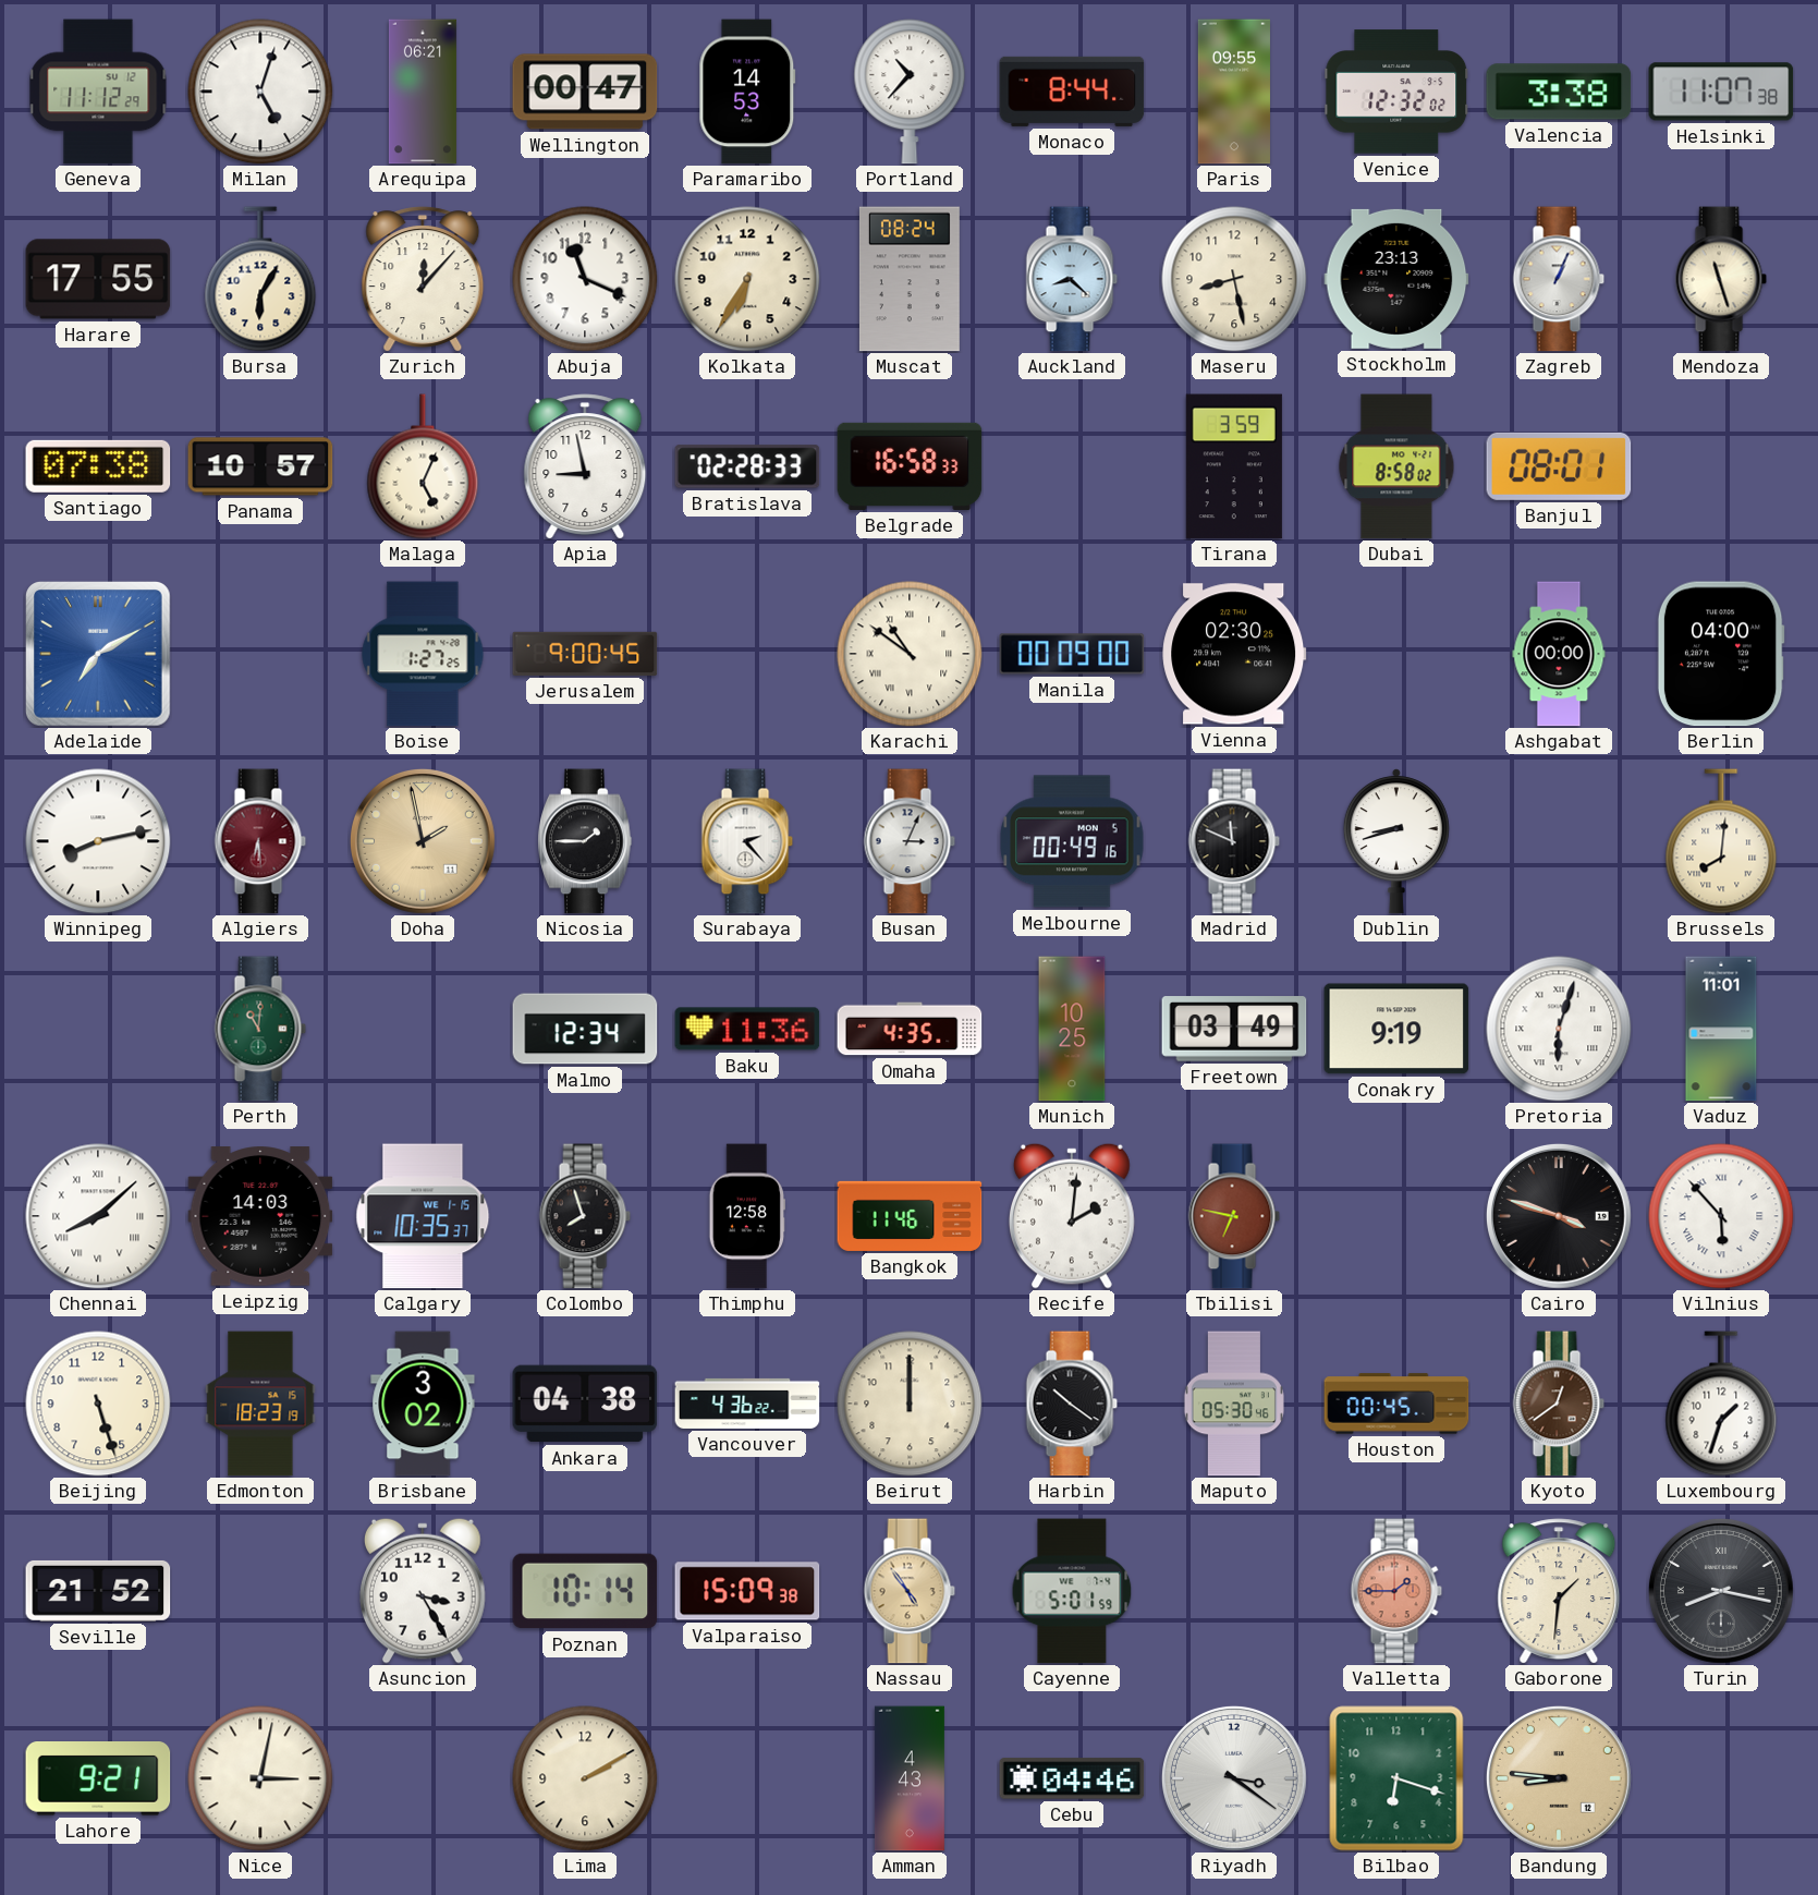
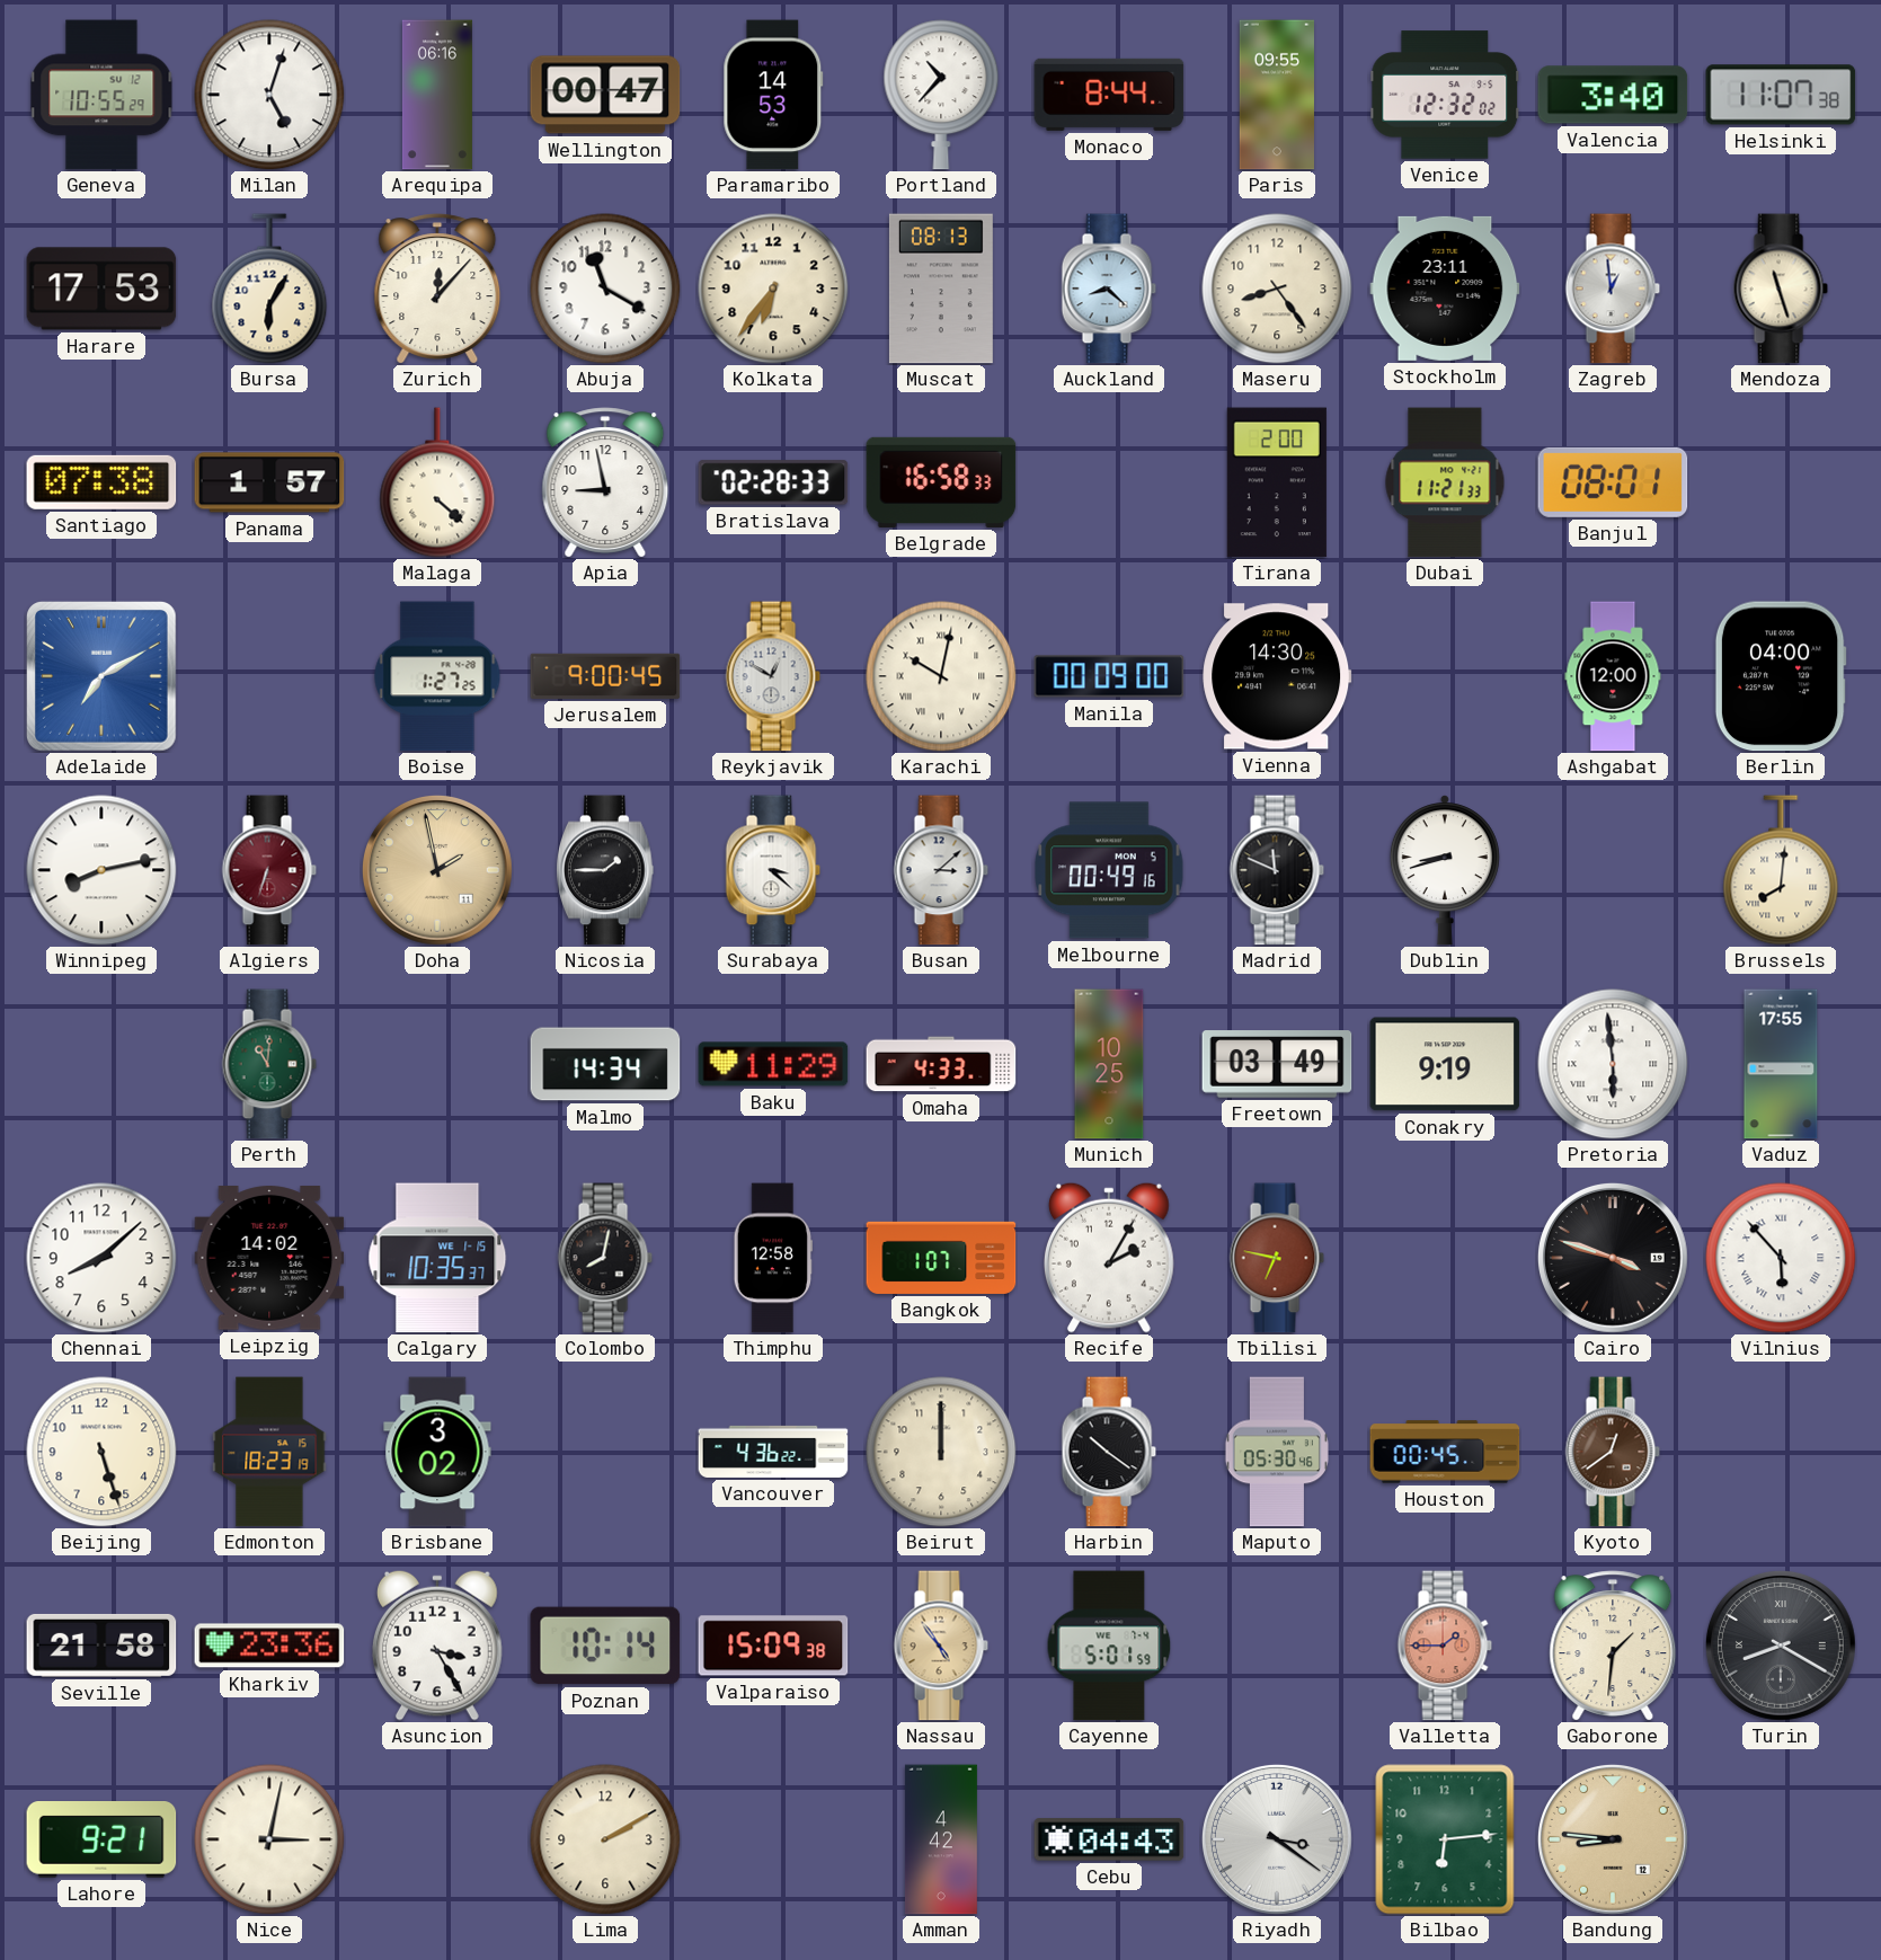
Geneva: 11:12 -> 10:55 (101, 95)
Arequipa: 06:21 -> 06:16 (437, 95)
Valencia: 3:38 -> 3:40 (1613, 95)
Harare: 17:55 -> 17:53 (101, 289)
Abuja: 11:19 -> 11:20 (605, 289)
Kolkata: 6:35 -> 6:36 (773, 289)
Muscat: 08:24 -> 08:13 (941, 289)
Maseru: 8:28 -> 8:24 (1277, 289)
Stockholm: 23:13 -> 23:11 (1445, 289)
Zagreb: 1:04 -> 12:59 (1613, 289)
Panama: 10:57 -> 1:57 (269, 482)
Malaga: 5:04 -> 4:22 (437, 482)
Tirana: 3:59 -> 2:00 (1277, 482)
Dubai: 8:58 -> 11:21 (1445, 482)
Reykjavik: none -> 12:50 (773, 676)
Karachi: 10:51 -> 10:02 (941, 676)
Vienna: 02:30 -> 14:30 (1277, 676)
Ashgabat: 00:00 -> 12:00 (1613, 676)
Algiers: 6:29 -> 6:33 (269, 870)
Surabaya: 2:23 -> 3:22 (773, 870)
Busan: 3:04 -> 3:08 (941, 870)
Malmo: 12:34 -> 14:34 (605, 1064)
Baku: 11:36 -> 11:29 (773, 1064)
Omaha: 4:35 -> 4:33 (941, 1064)
Pretoria: 6:03 -> 5:59 (1613, 1064)
Vaduz: 11:01 -> 17:55 (1781, 1064)
Chennai numerals: Roman -> Arabic (101, 1258)
Leipzig: 14:03 -> 14:02 (269, 1258)
Colombo: 7:57 -> 8:02 (605, 1258)
Bangkok: 11:46 -> 1:07 (941, 1258)
Recife: 2:01 -> 2:05 (1110, 1258)
Ankara: 04:38 -> none (585, 1404)
Luxembourg: 1:33 -> none (1721, 1404)
Seville: 21:52 -> 21:58 (101, 1646)
Kharkiv: none -> 23:36 (269, 1646)
Turin: 8:17 -> 8:20 (1781, 1646)
Amman: 4:43 -> 4:42 (941, 1839)
Cebu: 04:46 -> 04:43 (1109, 1839)
Bilbao: 6:18 -> 6:14 (1445, 1839)
